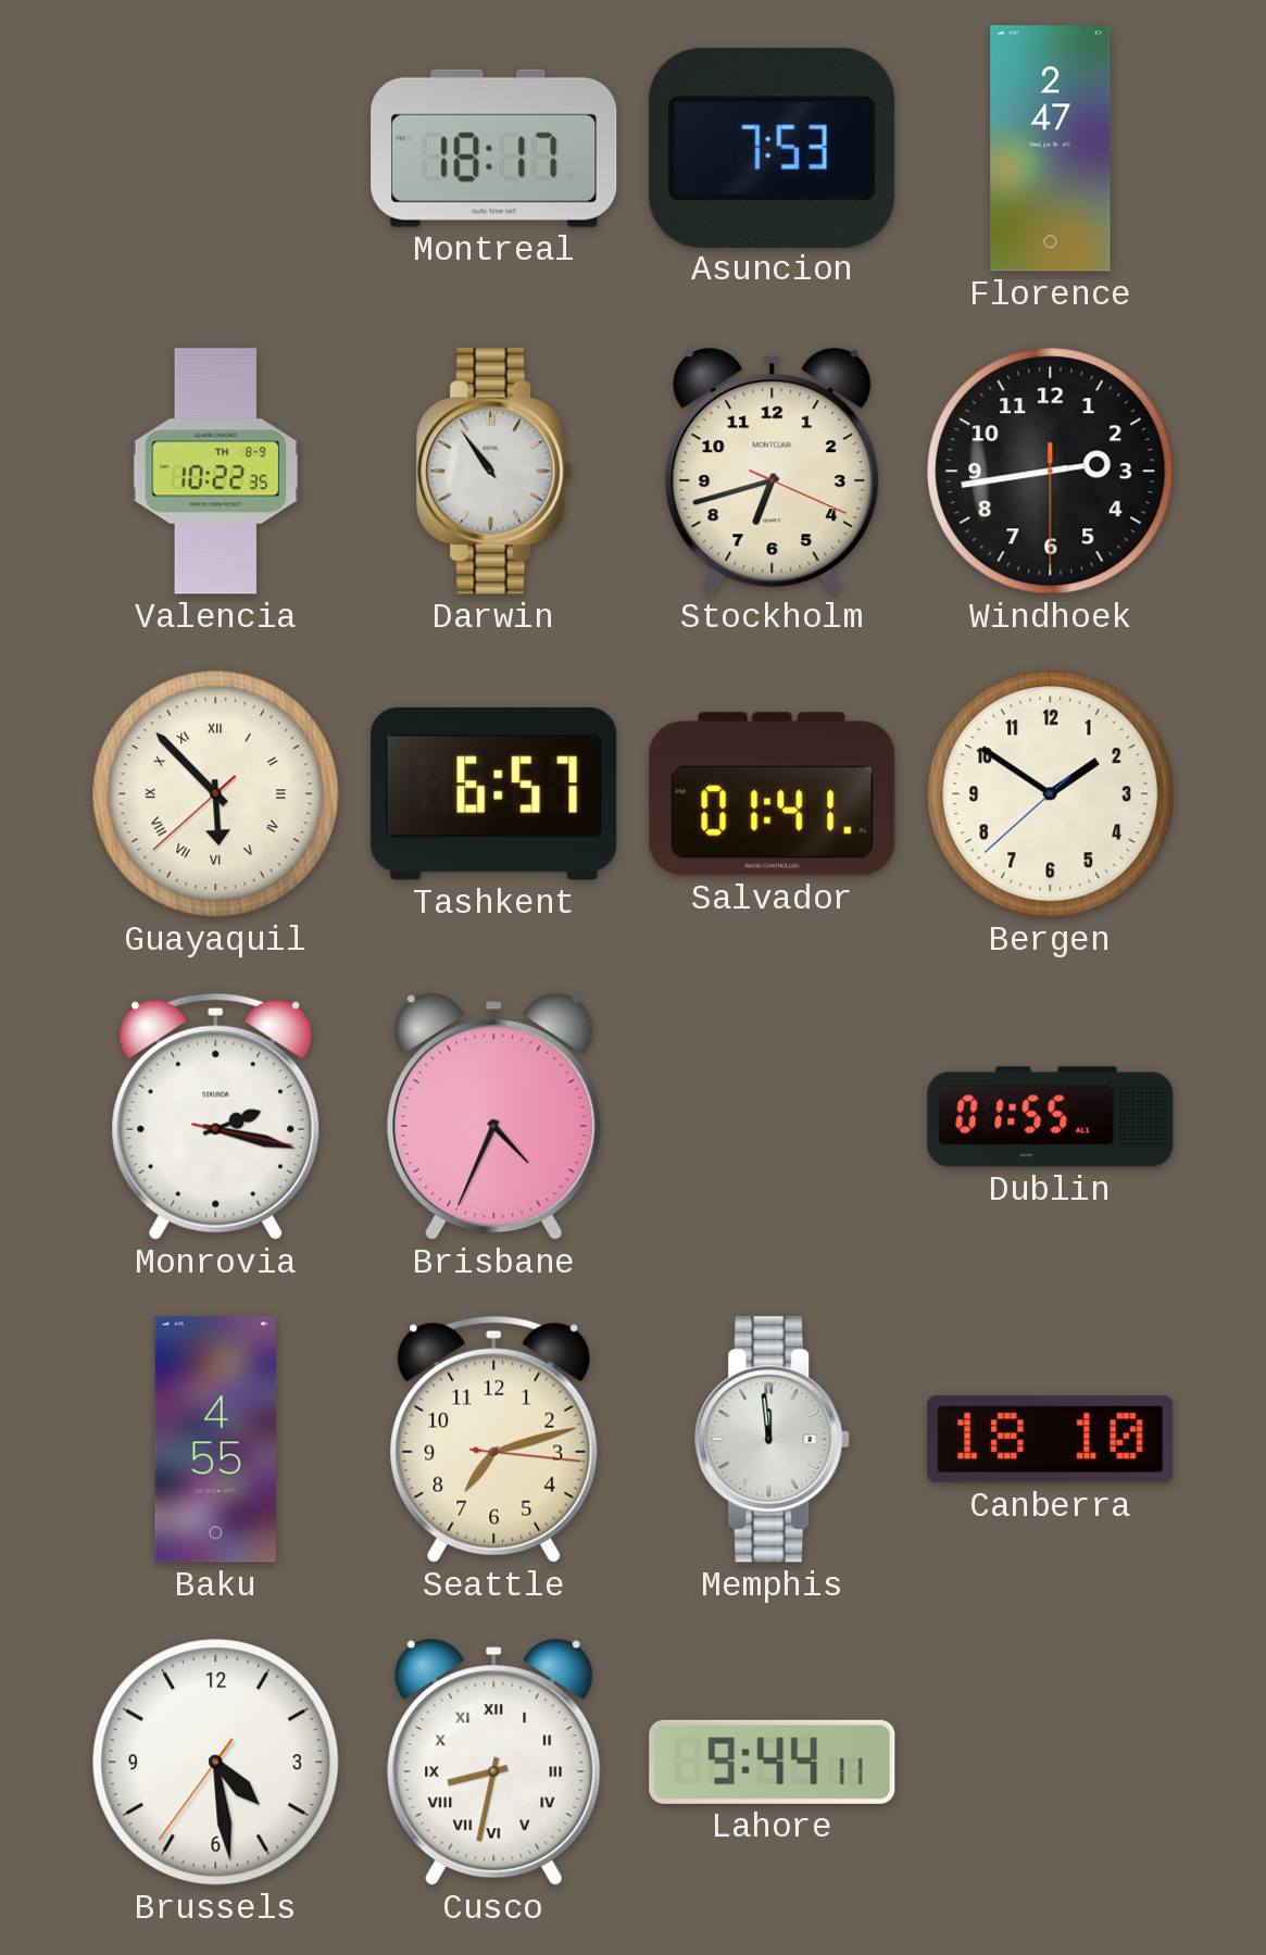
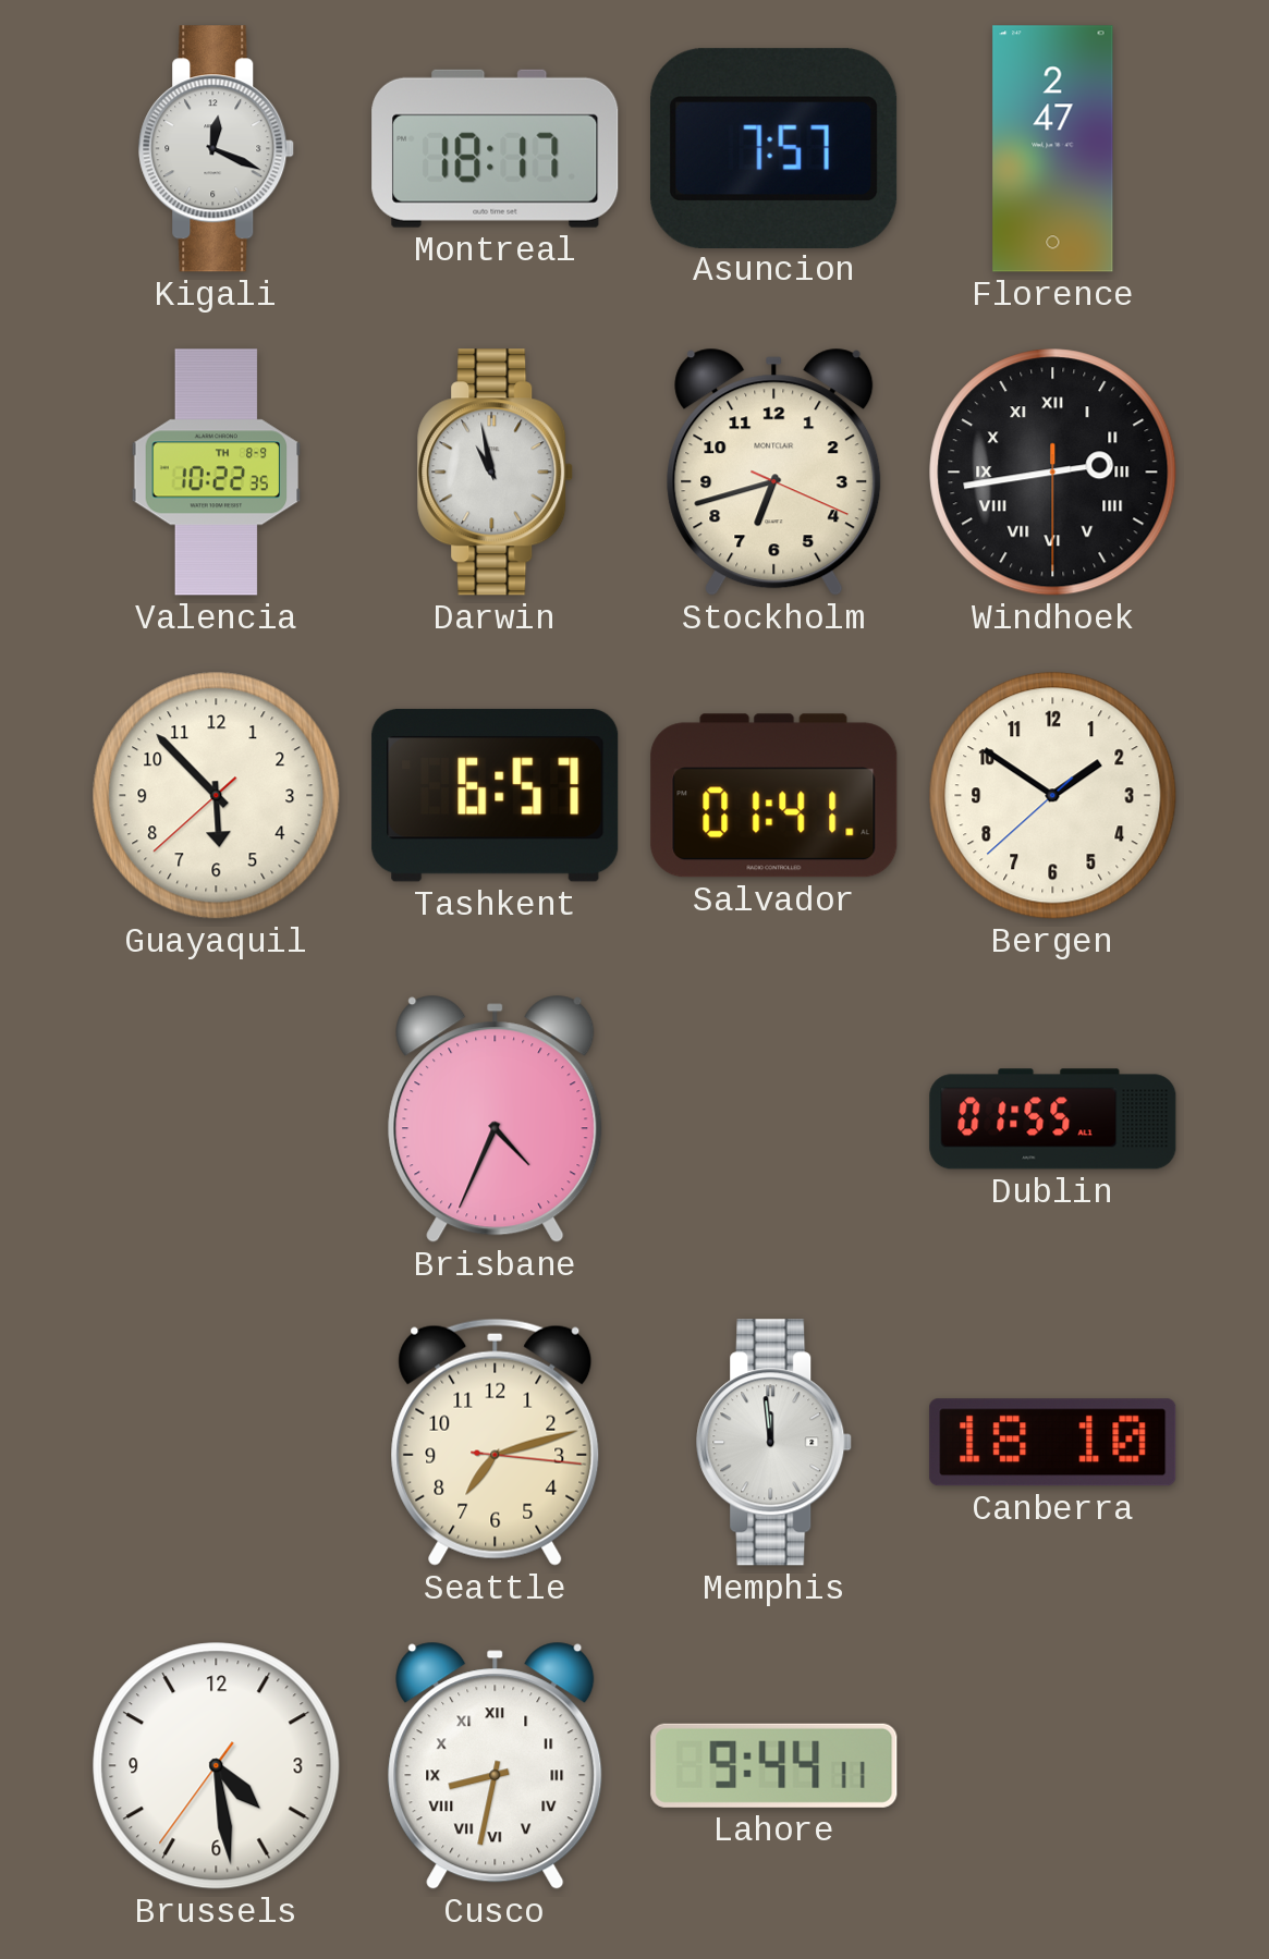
Kigali: none -> 12:19 (217, 149)
Asuncion: 7:53 -> 7:57 (774, 148)
Darwin: 10:54 -> 10:58 (496, 473)
Windhoek numerals: Arabic -> Roman (1053, 473)
Guayaquil numerals: Roman -> Arabic (217, 796)
Monrovia: 2:17 -> none (216, 1116)
Baku: 4:55 -> none (215, 1440)
